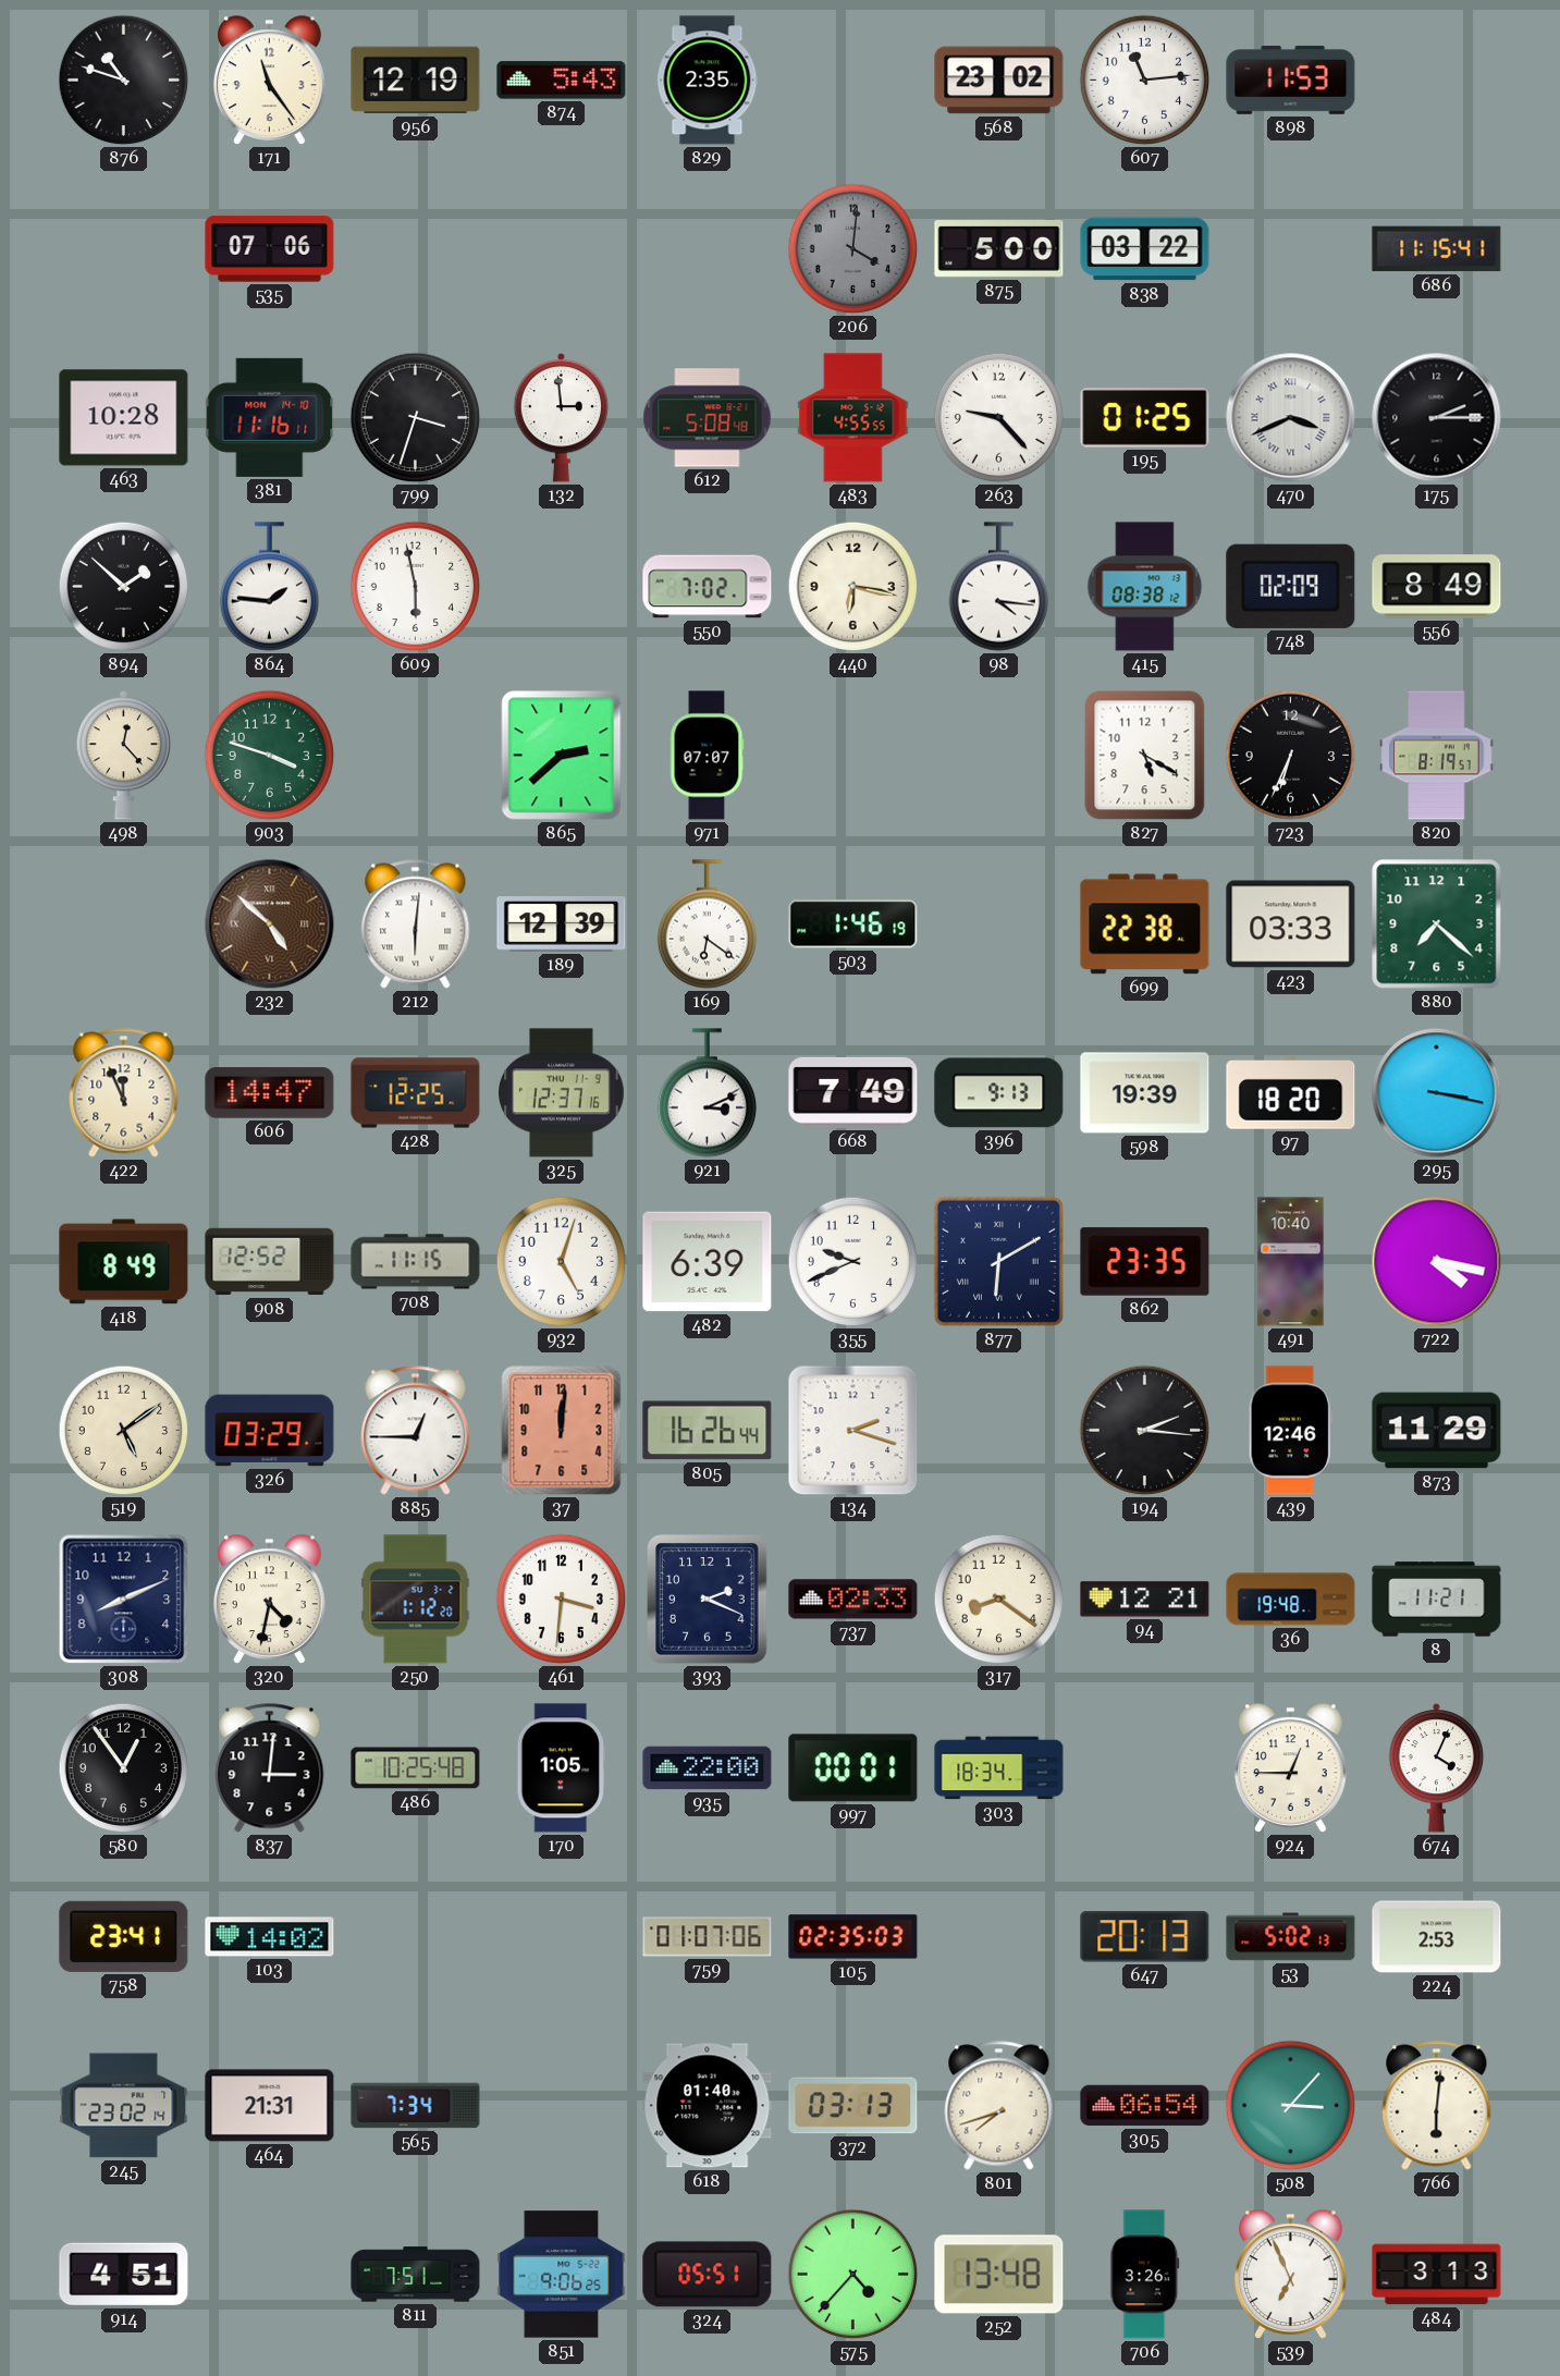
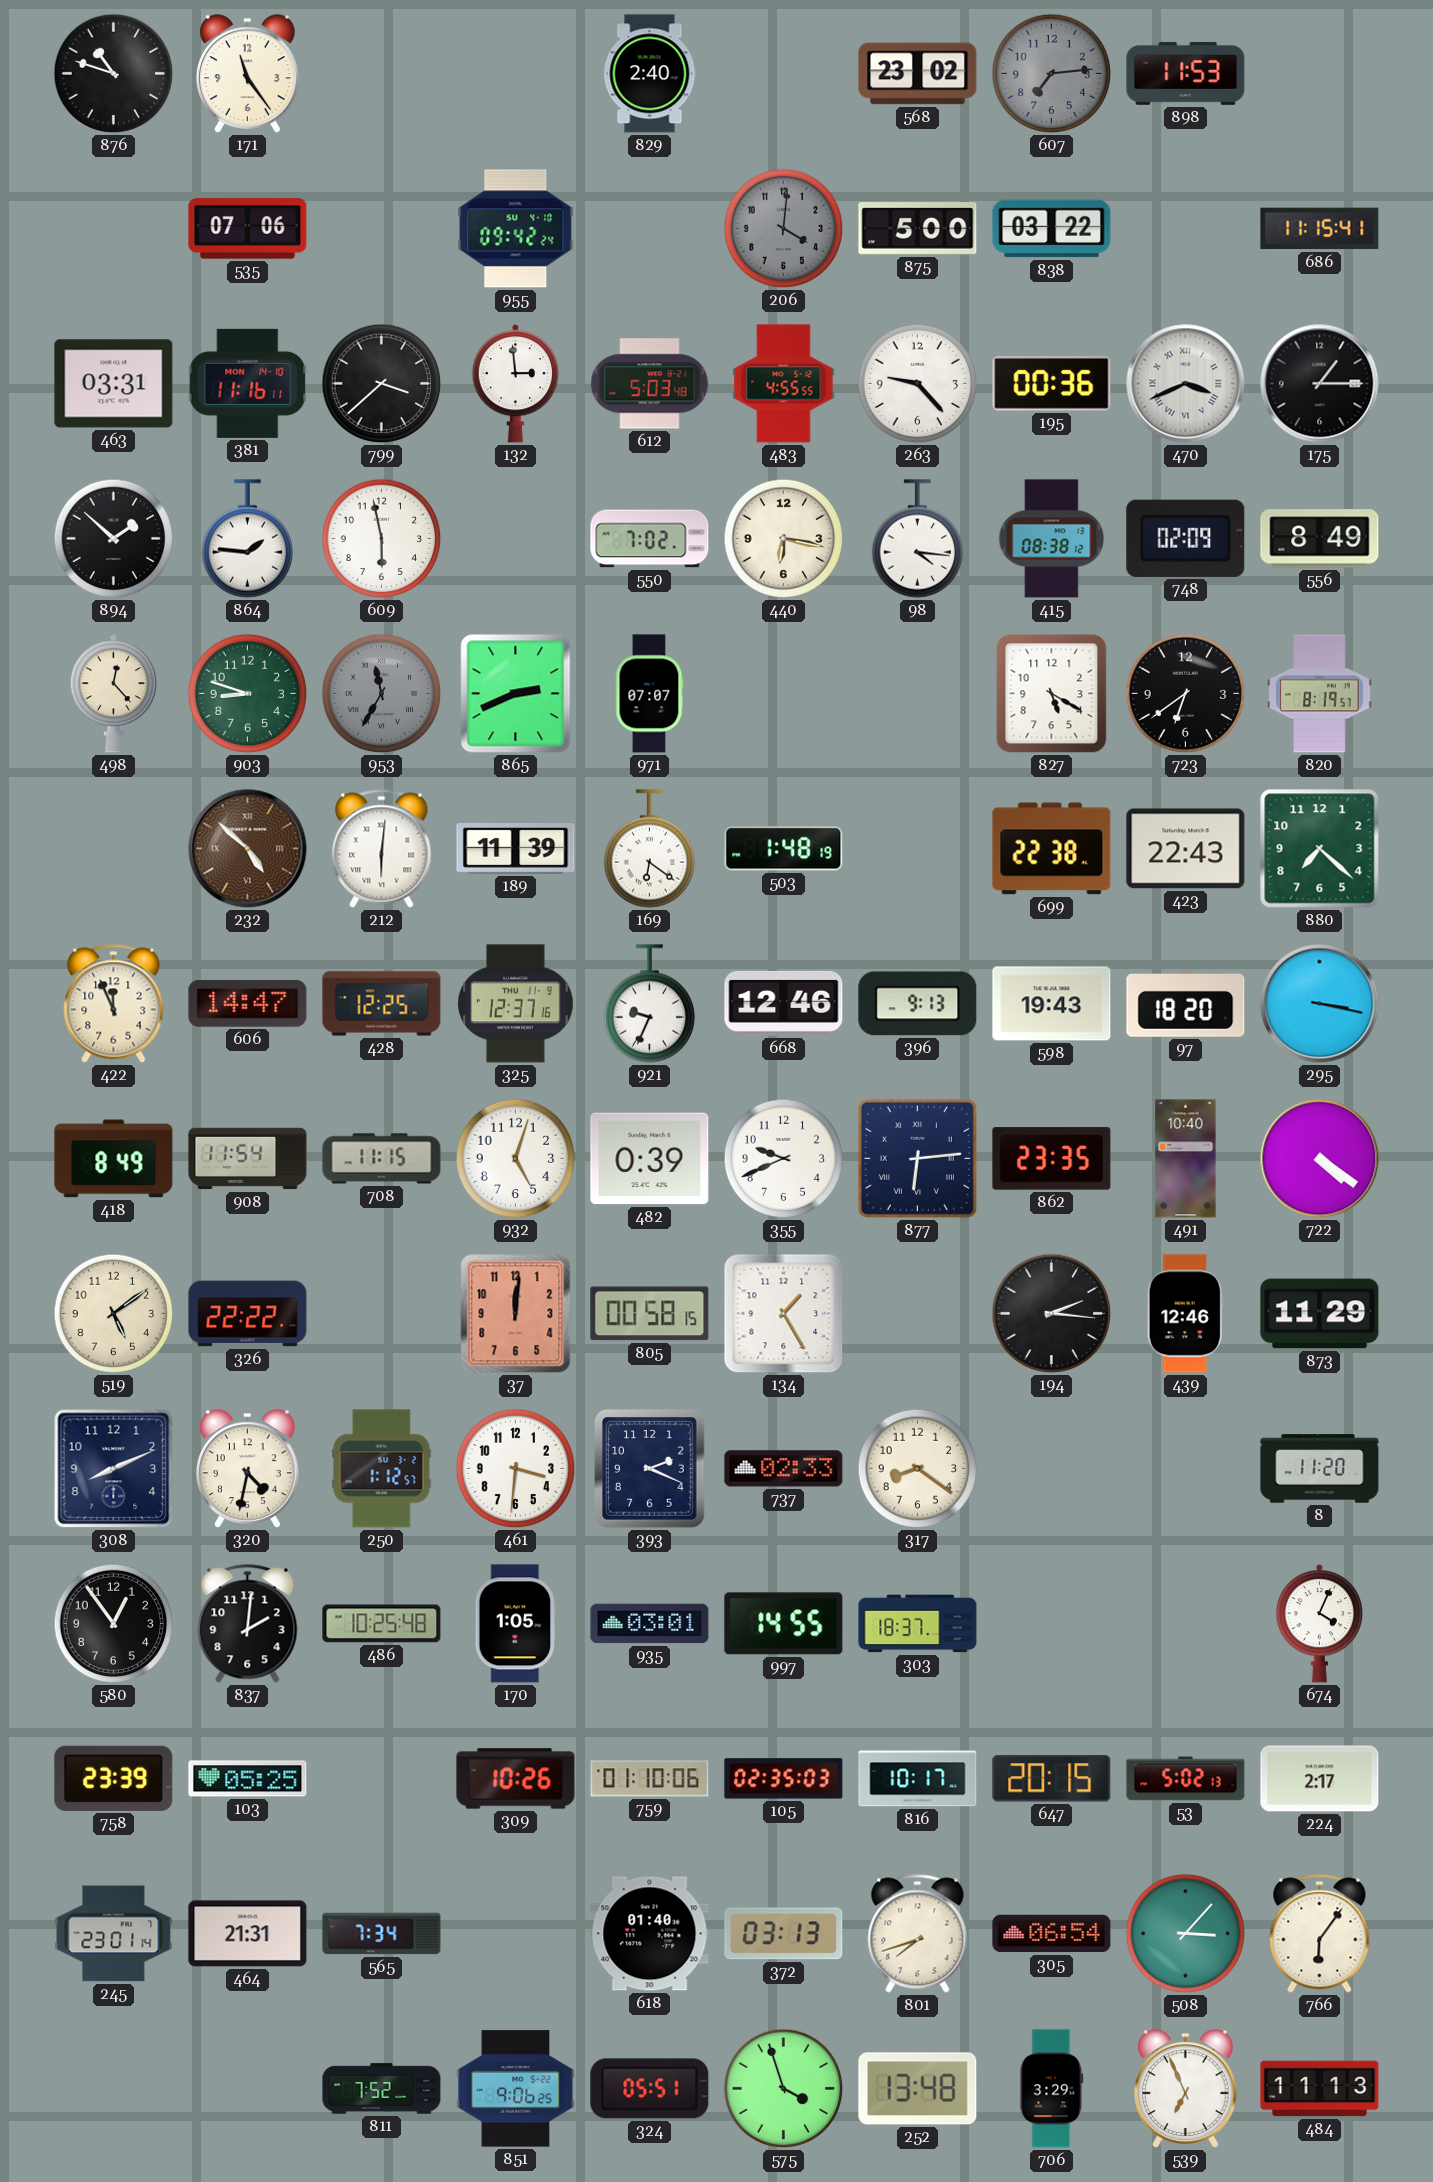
956: 12:19 -> none (416, 81)
874: 5:43 -> none (562, 81)
829: 2:35 -> 2:40 (650, 74)
607: 11:14 -> 7:14 (1052, 74)
607 dial: white -> grey (1052, 74)
955: none -> 09:42 (516, 229)
463: 10:28 -> 03:31 (114, 384)
799: 3:33 -> 3:38 (382, 384)
612: 5:08 -> 5:03 (650, 384)
195: 01:25 -> 00:36 (1052, 384)
175: 2:15 -> 1:15 (1320, 384)
903: 3:48 -> 8:48 (248, 694)
953: none -> 11:35 (382, 694)
865: 2:38 -> 2:41 (516, 694)
723: 6:34 -> 6:39 (1186, 694)
189: 12:39 -> 11:39 (516, 849)
503: 1:46 -> 1:48 (784, 849)
423: 03:33 -> 22:43 (1186, 849)
921: 3:11 -> 9:34 (649, 1004)
668: 7:49 -> 12:46 (784, 1003)
598: 19:39 -> 19:43 (1052, 1004)
908: 12:52 -> 11:54 (248, 1159)
482: 6:39 -> 0:39 (650, 1159)
877: 6:10 -> 6:14 (917, 1158)
722: 4:17 -> 4:21 (1320, 1159)
326: 03:29 -> 22:22 (248, 1314)
885: 12:45 -> none (416, 1431)
805: 16:26 -> 00:58 (650, 1314)
134: 2:18 -> 1:25 (784, 1314)
250: 1:12:20 -> 1:12:57 (382, 1469)
94: 12:21 -> none (1145, 1600)
36: 19:48 -> none (1291, 1600)
8: 11:21 -> 11:20 (1320, 1469)
837: 3:01 -> 2:01 (248, 1624)
935: 22:00 -> 03:01 (650, 1624)
997: 00:01 -> 14:55 (784, 1624)
303: 18:34 -> 18:37 (918, 1624)
924: 12:45 -> none (1291, 1768)
758: 23:41 -> 23:39 (114, 1778)
103: 14:02 -> 05:25 (248, 1779)
309: none -> 10:26 (516, 1779)
759: 01:07 -> 01:10 (650, 1779)
816: none -> 10:17 (918, 1779)
647: 20:13 -> 20:15 (1052, 1779)
224: 2:53 -> 2:17 (1320, 1779)
245: 23:02 -> 23:01 (114, 1934)
766: 6:01 -> 6:06 (1320, 1934)
914: 4:51 -> none (124, 2275)
811: 7:51 -> 7:52 (382, 2089)
575: 4:37 -> 3:57 (784, 2089)
706: 3:26 -> 3:29 (1052, 2089)
484: 3:13 -> 11:13 (1320, 2089)
